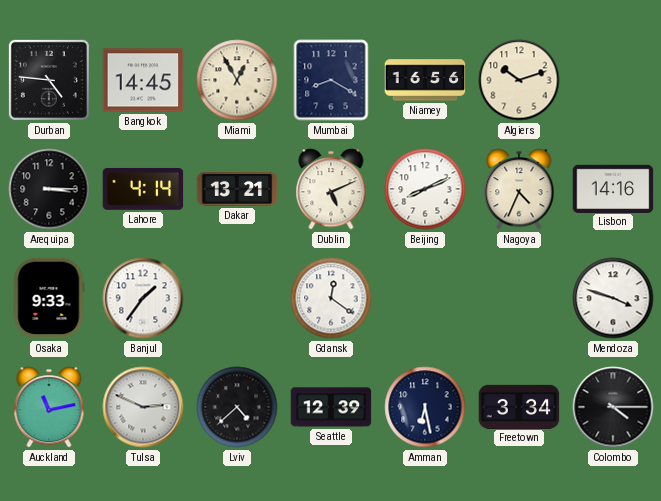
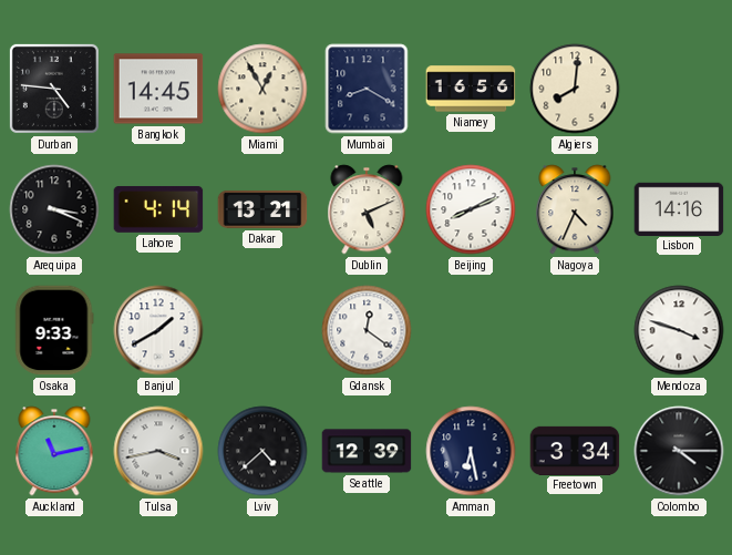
Algiers: 10:12 -> 8:01 (575, 89)
Arequipa: 3:15 -> 3:19 (54, 209)
Banjul: 1:36 -> 1:40 (158, 330)
Tulsa: 2:49 -> 3:43 (158, 451)
